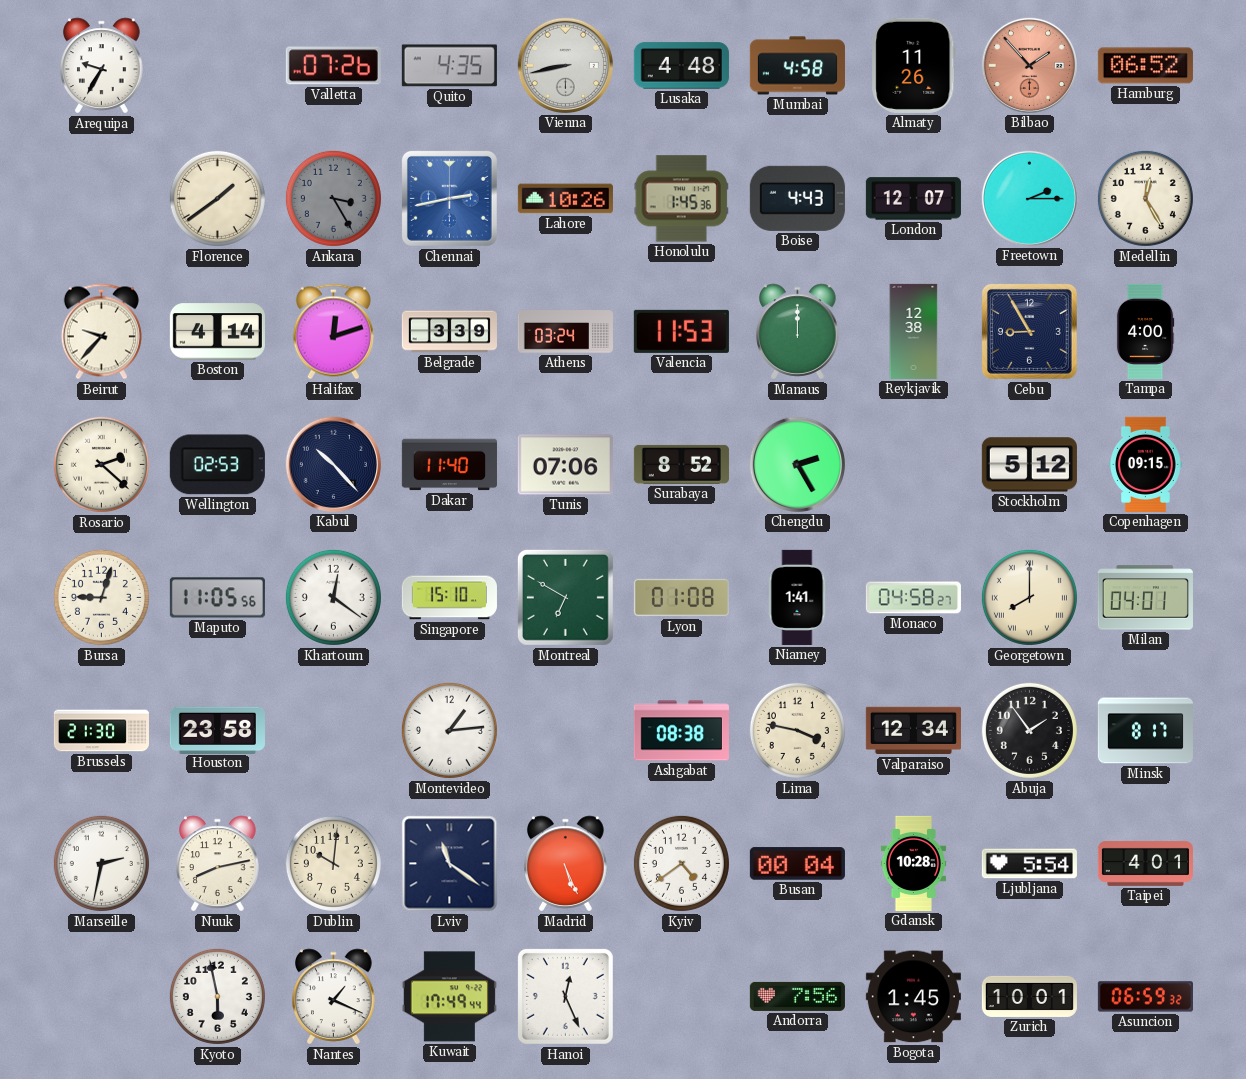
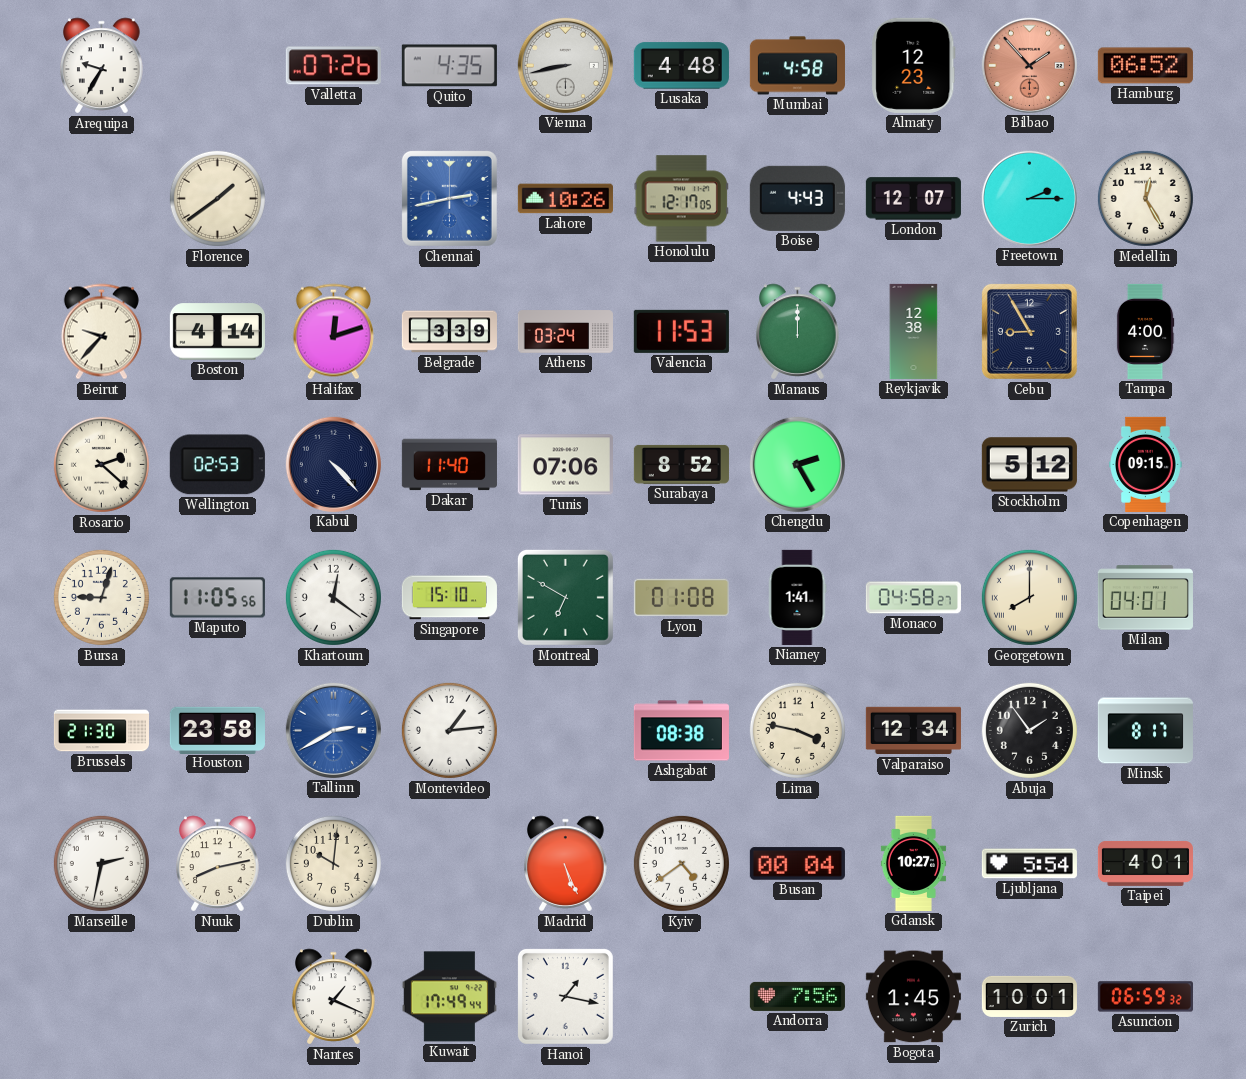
Almaty: 11:26 -> 12:23 (914, 65)
Ankara: 3:25 -> none (333, 198)
Honolulu: 1:45 -> 12:17 (681, 199)
Kabul: 10:23 -> 4:23 (333, 464)
Tallinn: none -> 2:40 (333, 730)
Lviv: 11:21 -> none (450, 864)
Gdansk: 10:28 -> 10:27 (913, 863)
Kyoto: 5:58 -> none (217, 996)
Hanoi: 12:26 -> 1:17 (565, 996)
